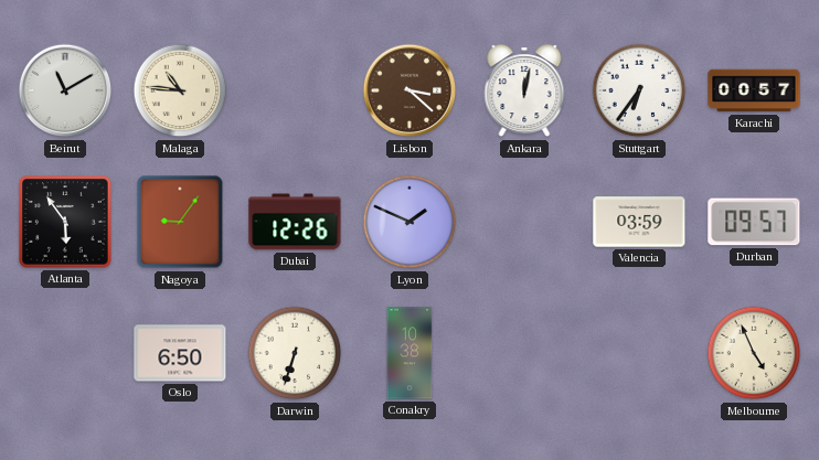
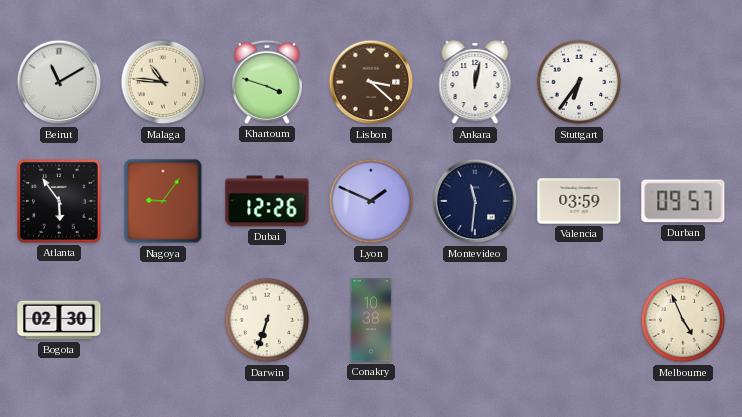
Khartoum: none -> 3:48 (267, 82)
Karachi: 00:57 -> none (754, 90)
Montevideo: none -> 11:31 (475, 201)
Bogota: none -> 02:30 (59, 320)
Oslo: 6:50 -> none (180, 353)
